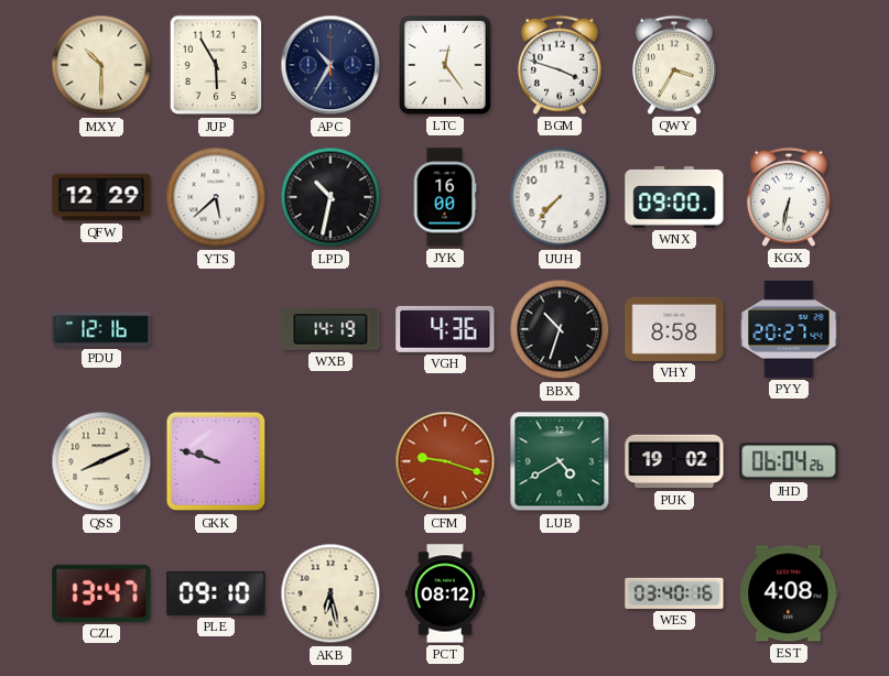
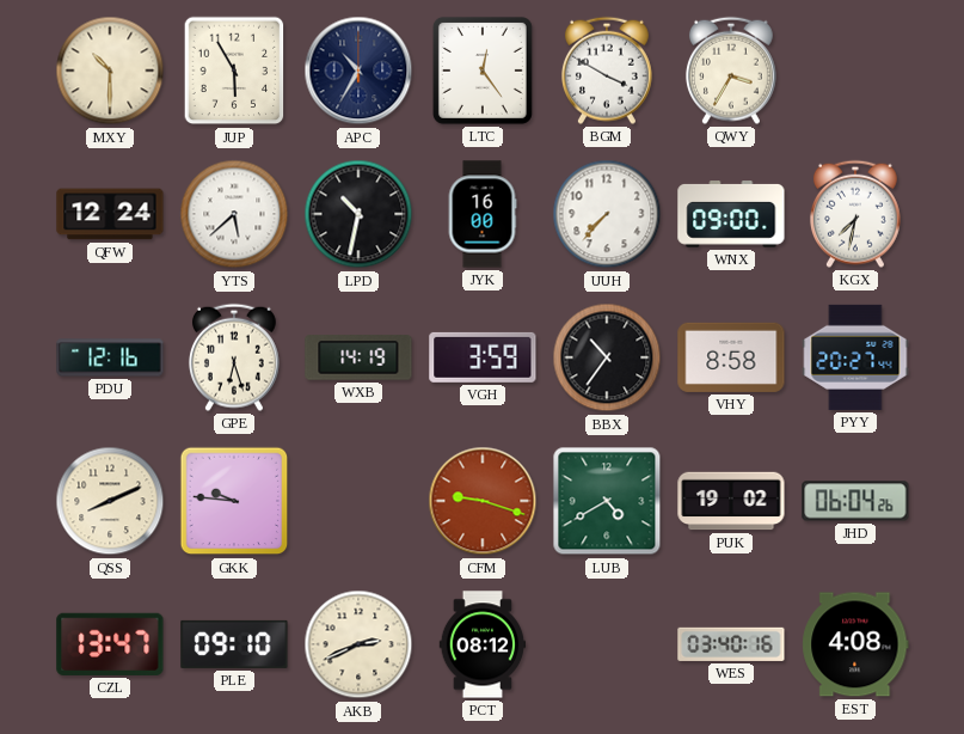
BGM: 3:48 -> 3:50 (607, 71)
QFW: 12:29 -> 12:24 (110, 214)
KGX: 6:32 -> 7:32 (855, 214)
GPE: none -> 6:27 (234, 357)
VGH: 4:36 -> 3:59 (483, 357)
BBX: 10:33 -> 10:36 (607, 357)
GKK: 9:48 -> 9:46 (234, 501)
AKB: 6:28 -> 2:41 (358, 644)
